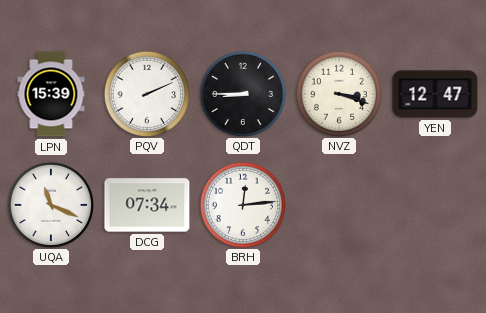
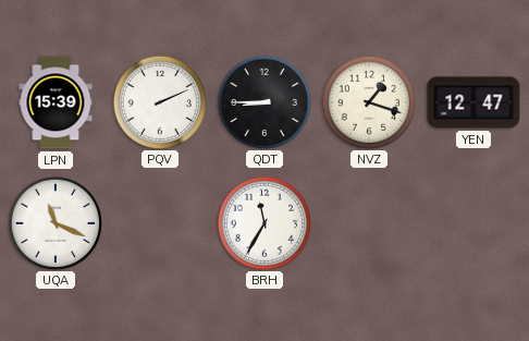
NVZ: 3:18 -> 1:18 (368, 101)
DCG: 07:34 -> none (147, 205)
BRH: 12:14 -> 11:35 (263, 222)
